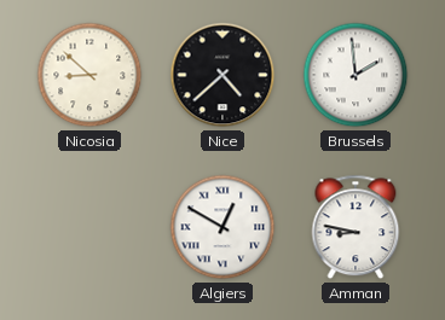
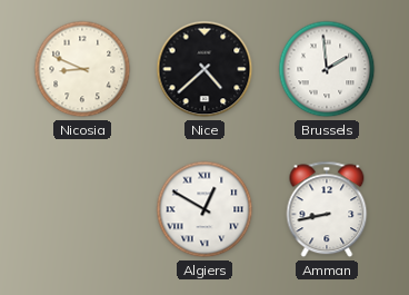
Nicosia: 8:52 -> 8:49 (82, 69)
Amman: 8:47 -> 8:43 (327, 209)
